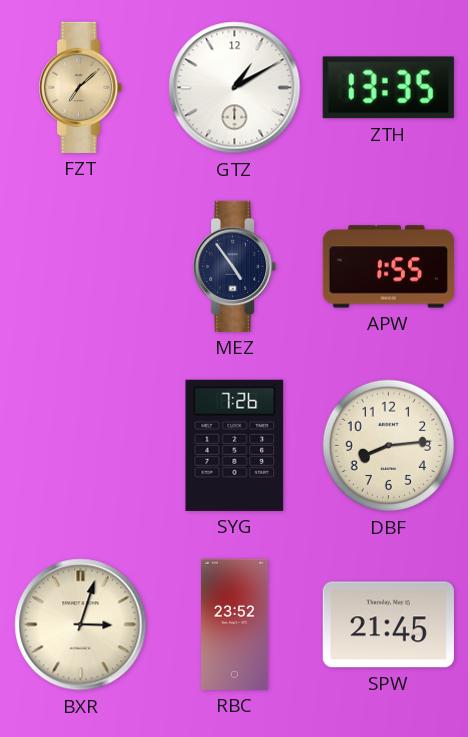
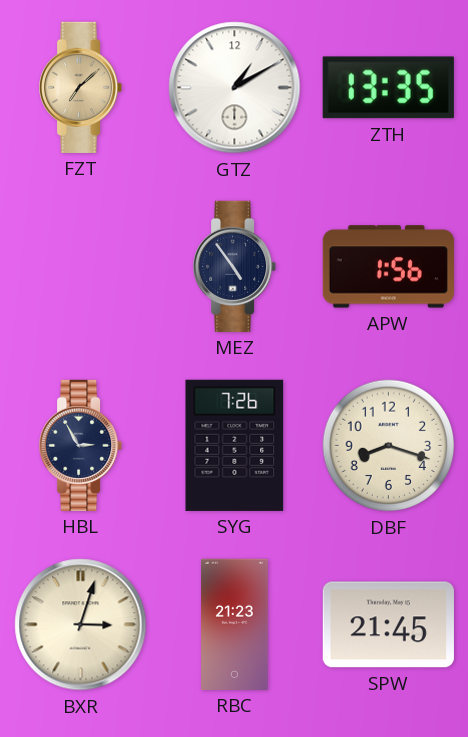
APW: 1:55 -> 1:56 (388, 267)
HBL: none -> 2:55 (81, 445)
DBF: 8:14 -> 8:18 (389, 446)
RBC: 23:52 -> 21:23 (235, 624)
